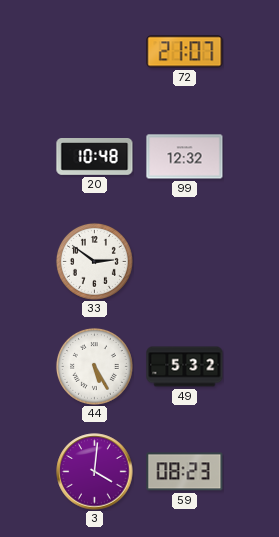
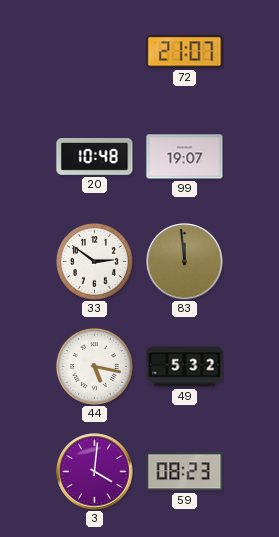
99: 12:32 -> 19:07 (185, 157)
83: none -> 11:59 (185, 262)
44: 5:25 -> 5:17 (94, 366)
